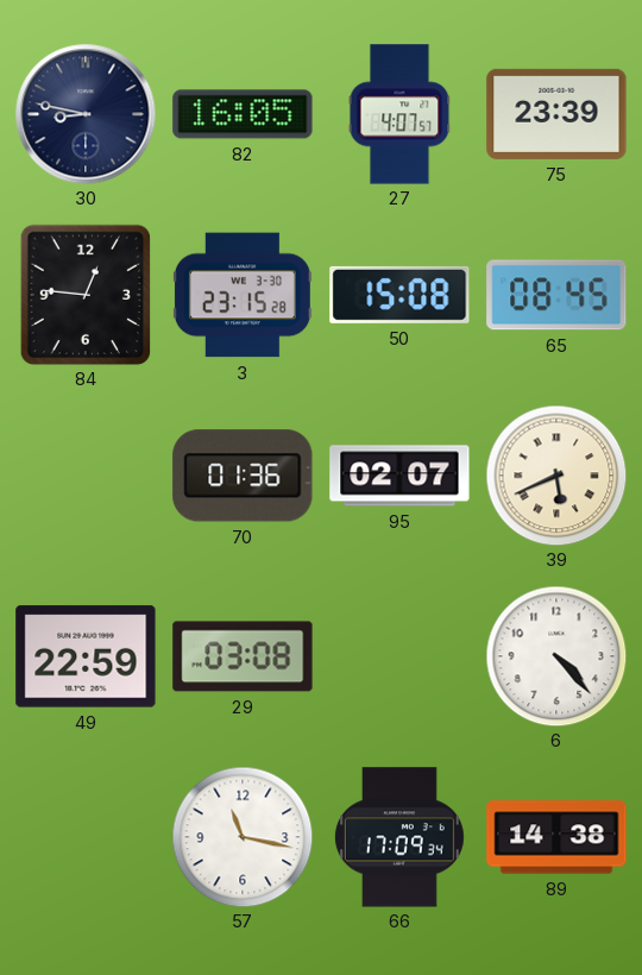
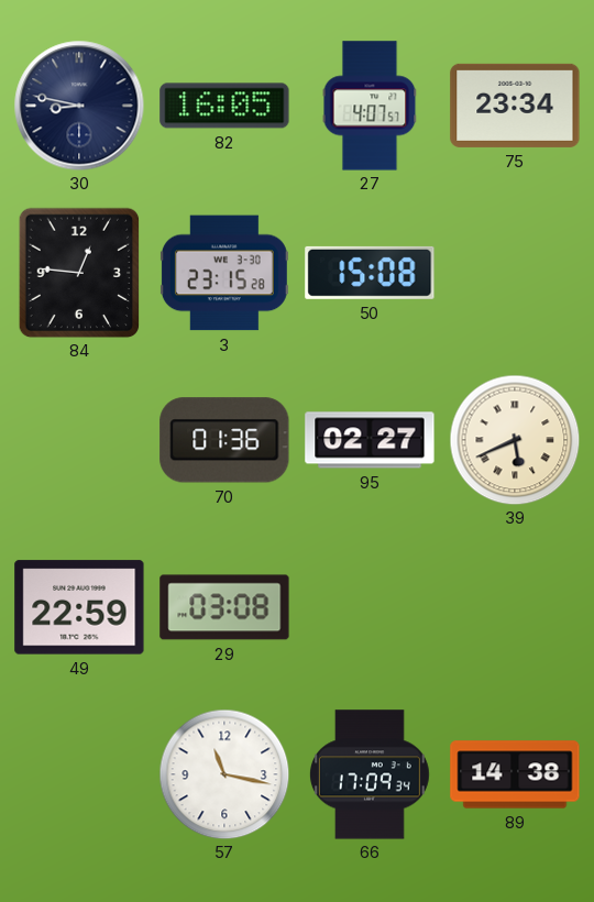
75: 23:39 -> 23:34 (515, 106)
65: 08:45 -> none (556, 295)
95: 02:07 -> 02:27 (370, 440)
6: 4:23 -> none (556, 656)
